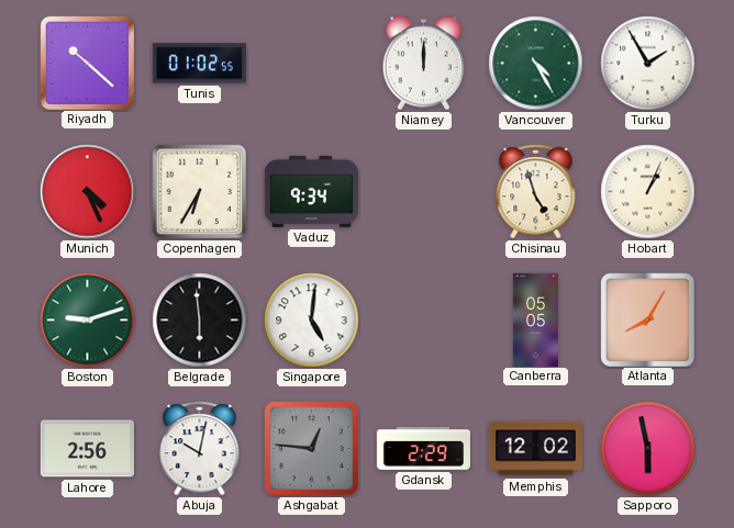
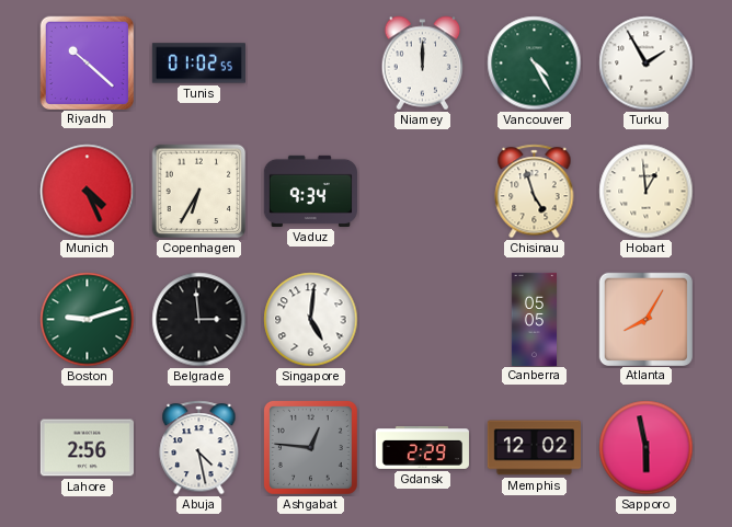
Hobart: 1:04 -> 12:59 (647, 192)
Belgrade: 5:59 -> 2:59 (199, 320)
Abuja: 10:02 -> 4:28 (199, 448)
